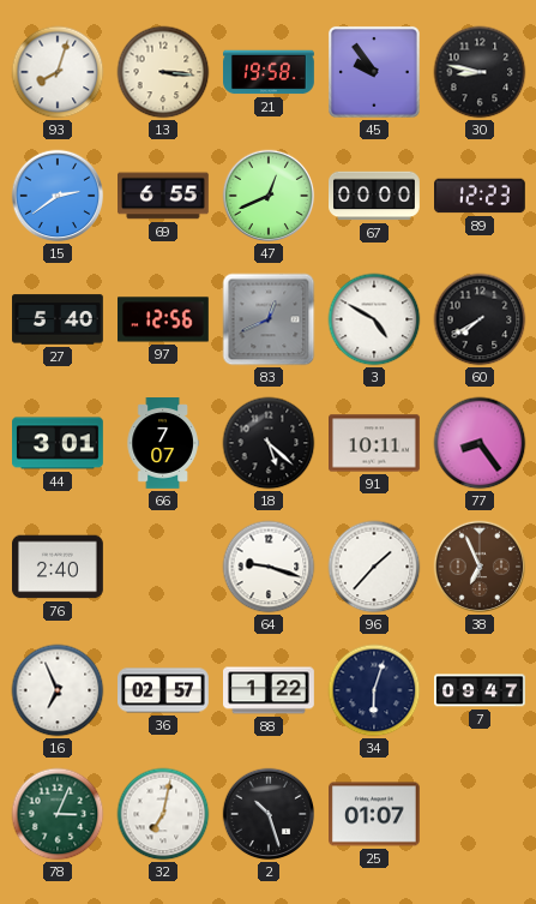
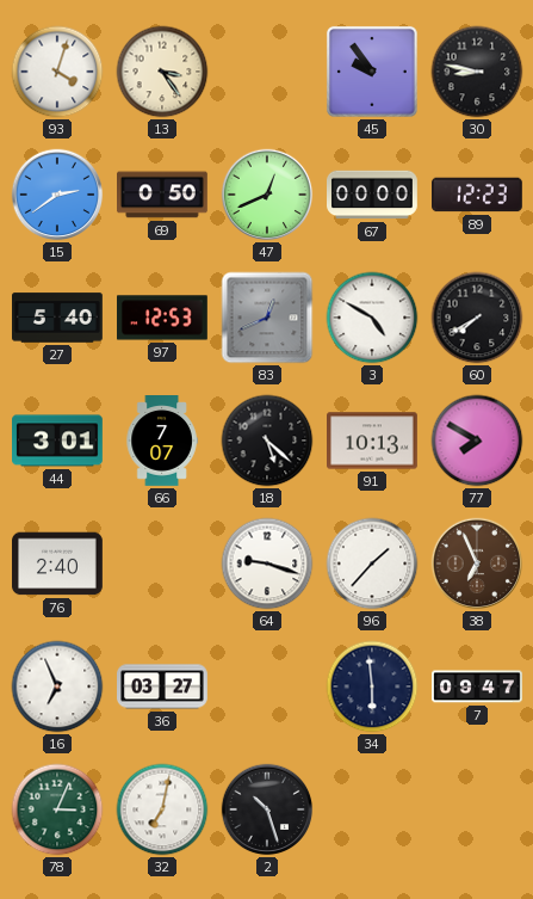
93: 8:03 -> 4:03 (57, 72)
13: 3:16 -> 3:24 (162, 72)
21: 19:58 -> none (270, 72)
69: 6:55 -> 0:50 (163, 195)
97: 12:56 -> 12:53 (163, 318)
91: 10:11 -> 10:13 (373, 441)
77: 8:24 -> 7:50 (477, 441)
36: 02:57 -> 03:27 (162, 686)
88: 1:22 -> none (270, 690)
34: 6:03 -> 5:59 (372, 686)
25: 01:07 -> none (375, 814)
